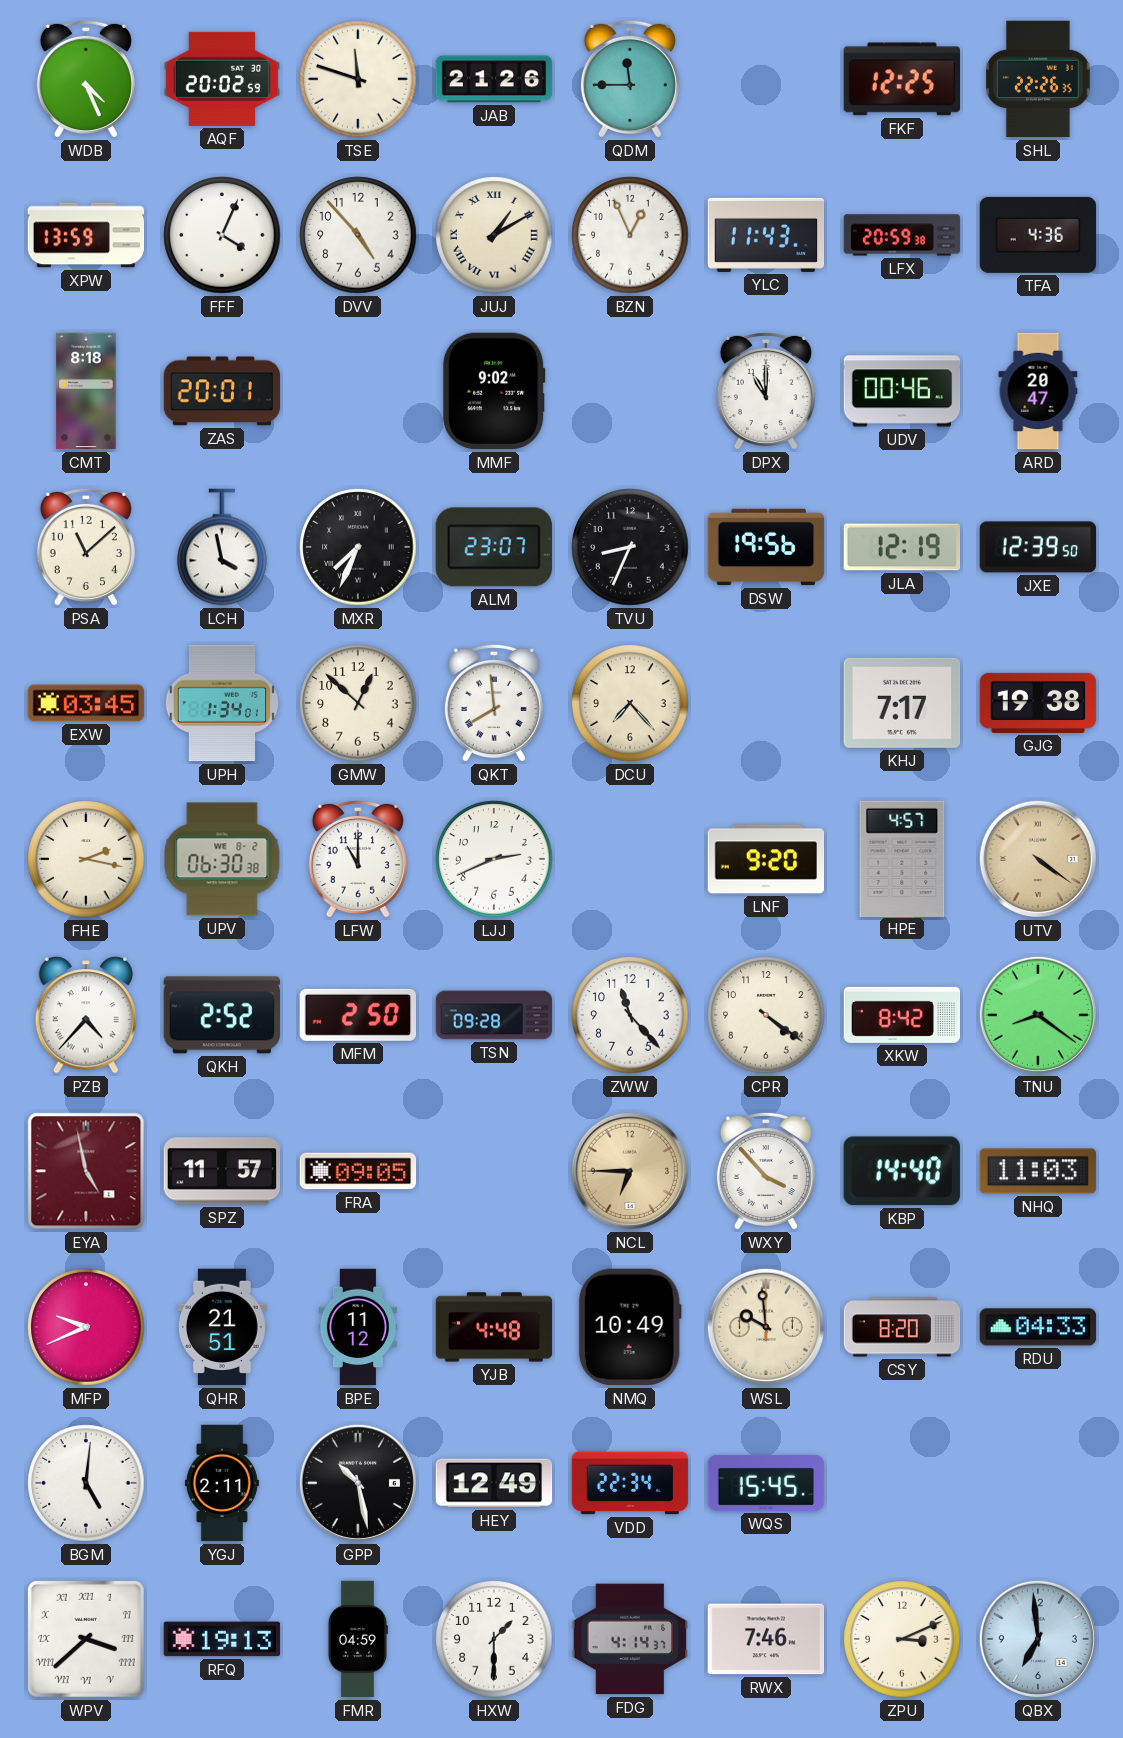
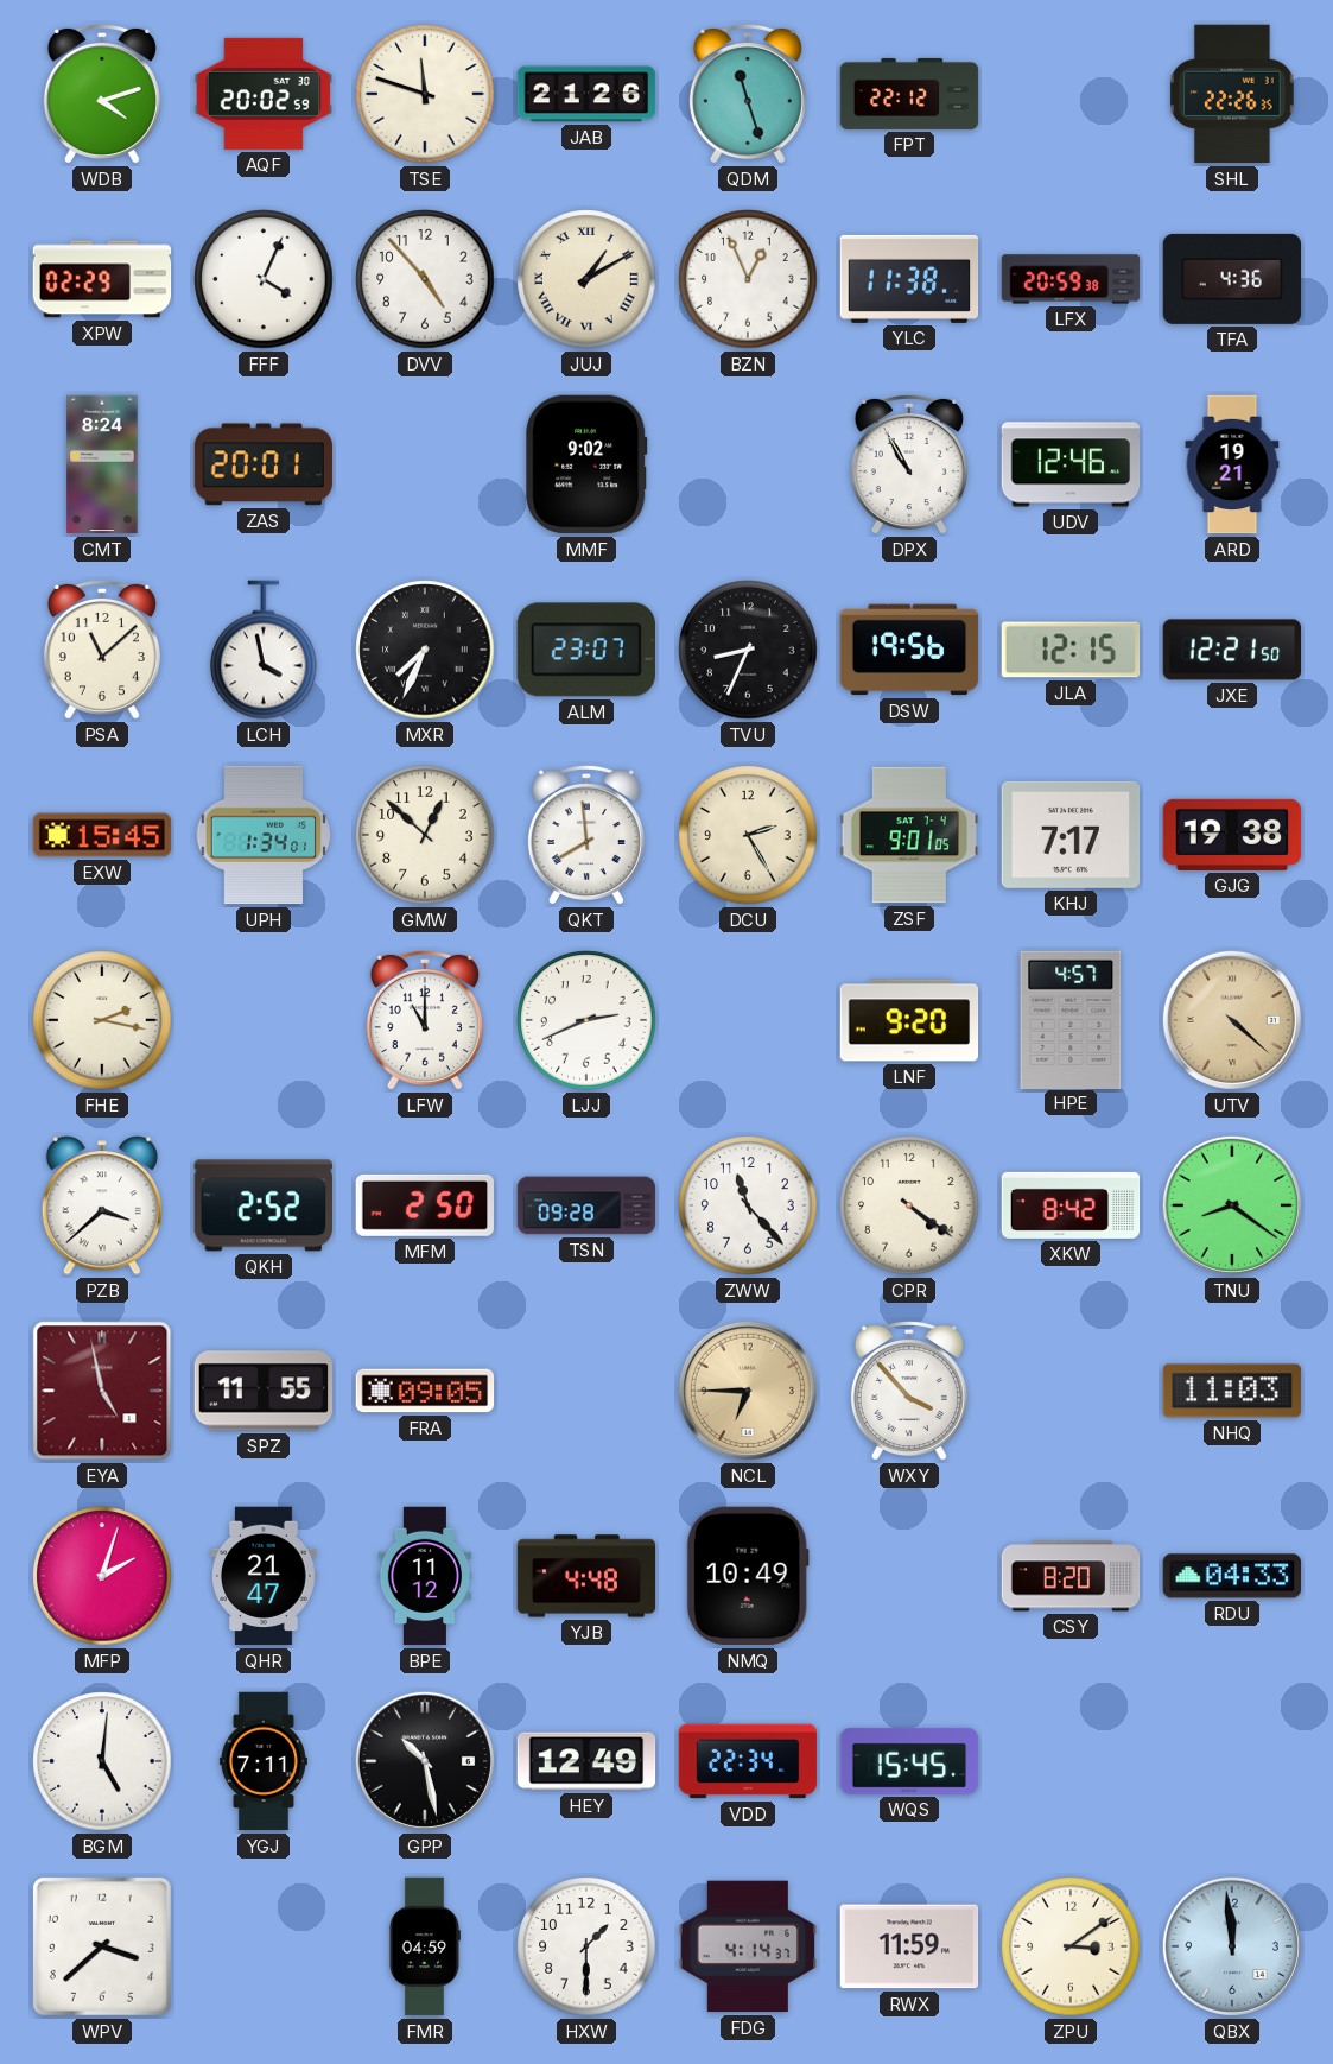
WDB: 4:26 -> 4:12 (102, 94)
QDM: 11:45 -> 11:27 (748, 94)
FPT: none -> 22:12 (909, 94)
FKF: 12:25 -> none (901, 79)
XPW: 13:59 -> 02:29 (102, 279)
YLC: 11:43 -> 11:38 (909, 279)
CMT: 8:18 -> 8:24 (102, 464)
DPX: 11:00 -> 10:55 (909, 464)
UDV: 00:46 -> 12:46 (1071, 464)
ARD: 20:47 -> 19:21 (1232, 464)
JLA: 12:19 -> 12:15 (1071, 650)
JXE: 12:39 -> 12:21 (1232, 650)
EXW: 03:45 -> 15:45 (102, 835)
DCU: 7:23 -> 2:25 (748, 835)
ZSF: none -> 9:01 (909, 835)
UPV: 06:30 -> none (222, 859)
UTV: 4:21 -> 4:22 (1232, 1020)
PZB: 4:37 -> 3:38 (102, 1205)
SPZ: 11:57 -> 11:55 (264, 1391)
KBP: 14:40 -> none (902, 1171)
MFP: 9:41 -> 2:03 (102, 1576)
QHR: 21:51 -> 21:47 (265, 1576)
WSL: 9:59 -> none (766, 1327)
YGJ: 2:11 -> 7:11 (264, 1761)
WPV numerals: Roman -> Arabic (102, 1946)
RFQ: 19:13 -> none (222, 1639)
RWX: 7:46 -> 11:59 (909, 1946)
ZPU: 3:11 -> 3:09 (1071, 1946)
QBX: 6:59 -> 11:59 (1232, 1946)
